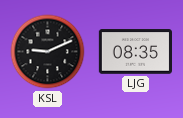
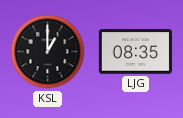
KSL: 9:11 -> 1:00 (48, 52)
